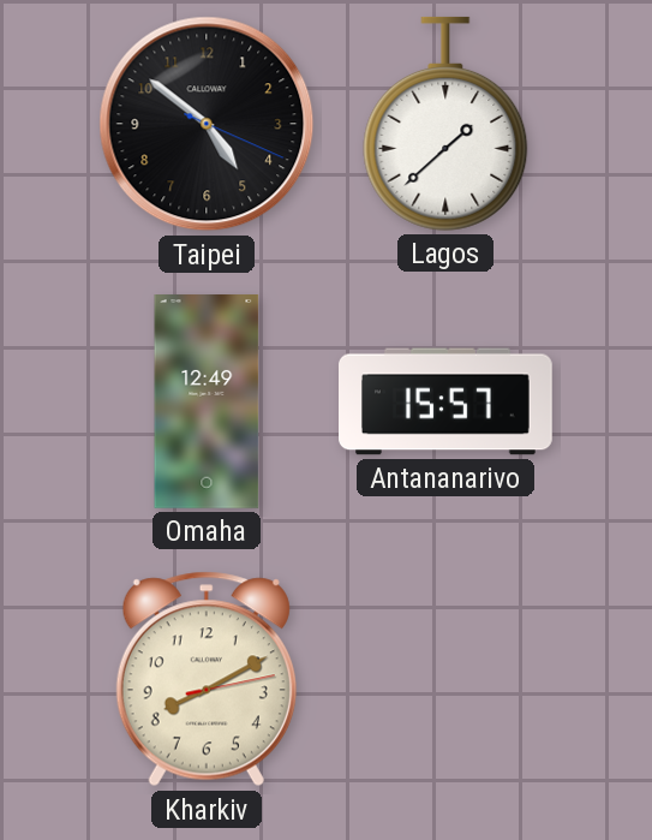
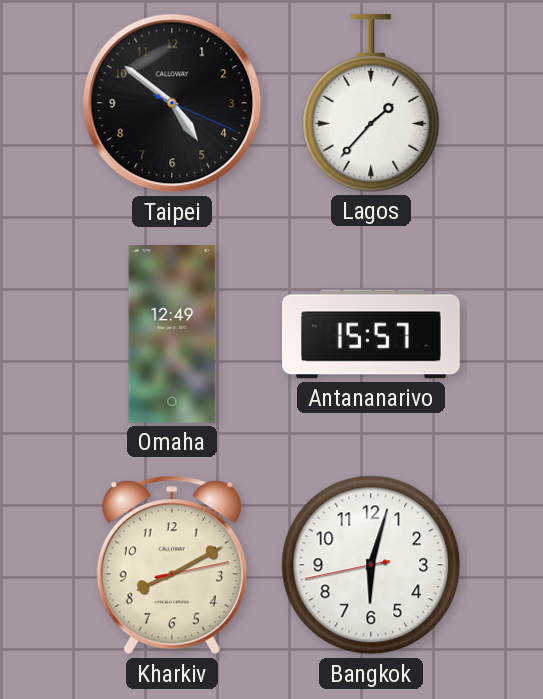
Lagos: 1:38 -> 1:37 (371, 103)
Bangkok: none -> 6:02 (371, 565)
